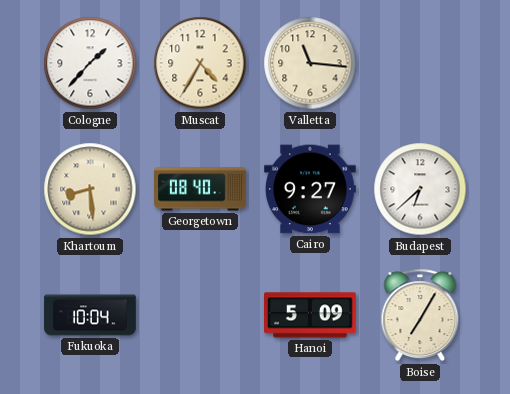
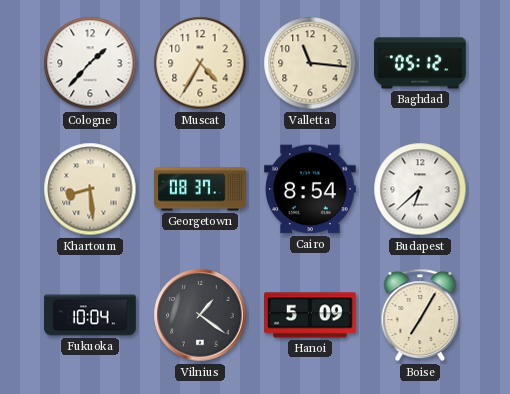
Baghdad: none -> 05:12 (421, 63)
Georgetown: 08:40 -> 08:37 (200, 189)
Cairo: 9:27 -> 8:54 (310, 189)
Vilnius: none -> 1:21 (200, 315)
